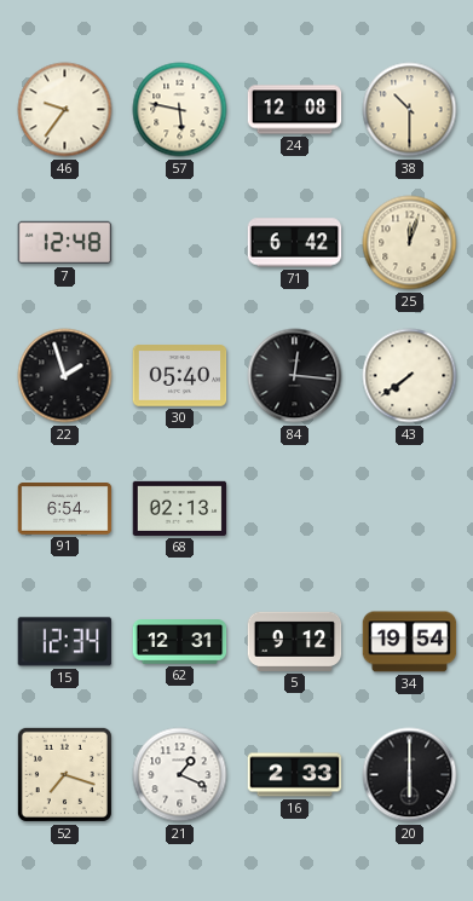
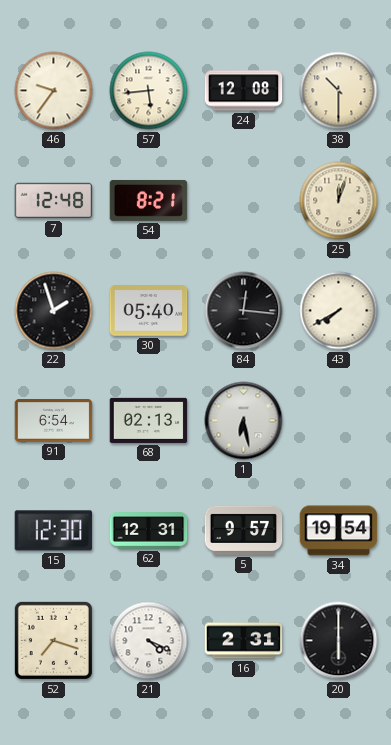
57: 5:47 -> 5:44 (149, 91)
54: none -> 8:21 (149, 200)
71: 6:42 -> none (295, 243)
43: 7:39 -> 7:40 (339, 311)
1: none -> 6:28 (244, 421)
15: 12:34 -> 12:30 (54, 531)
5: 9:12 -> 9:57 (244, 530)
21: 1:19 -> 4:19 (149, 641)
16: 2:33 -> 2:31 (244, 641)
